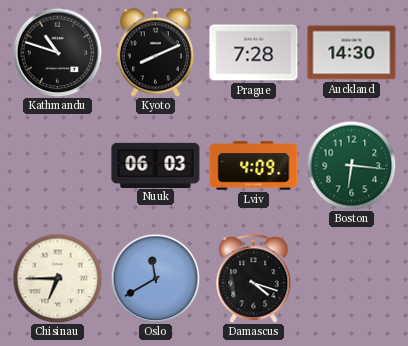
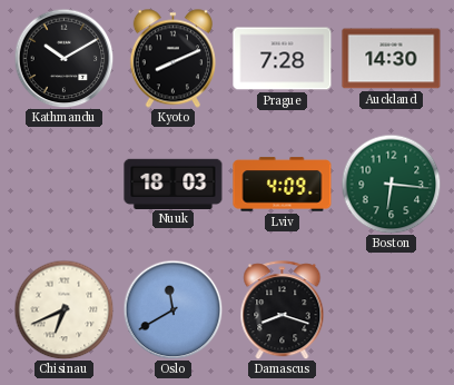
Kathmandu: 10:48 -> 10:10 (63, 58)
Nuuk: 06:03 -> 18:03 (174, 184)
Chisinau: 6:45 -> 6:41 (63, 309)
Damascus: 4:18 -> 8:18 (283, 310)
